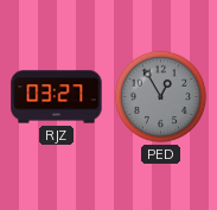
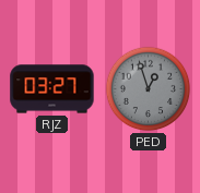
PED: 12:55 -> 12:57 (149, 89)
